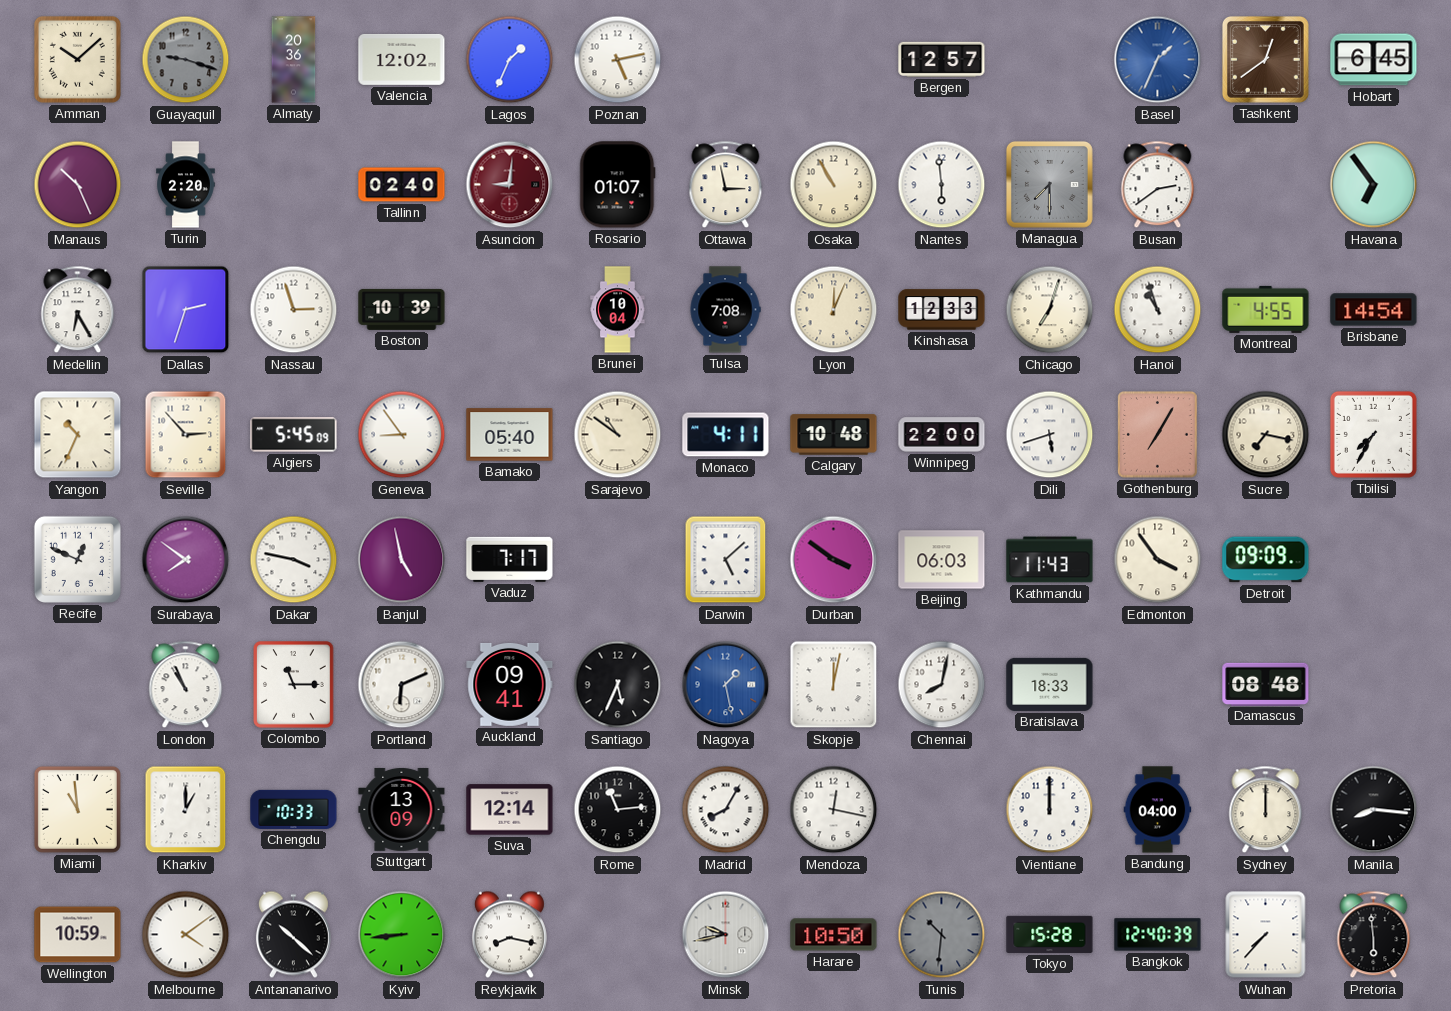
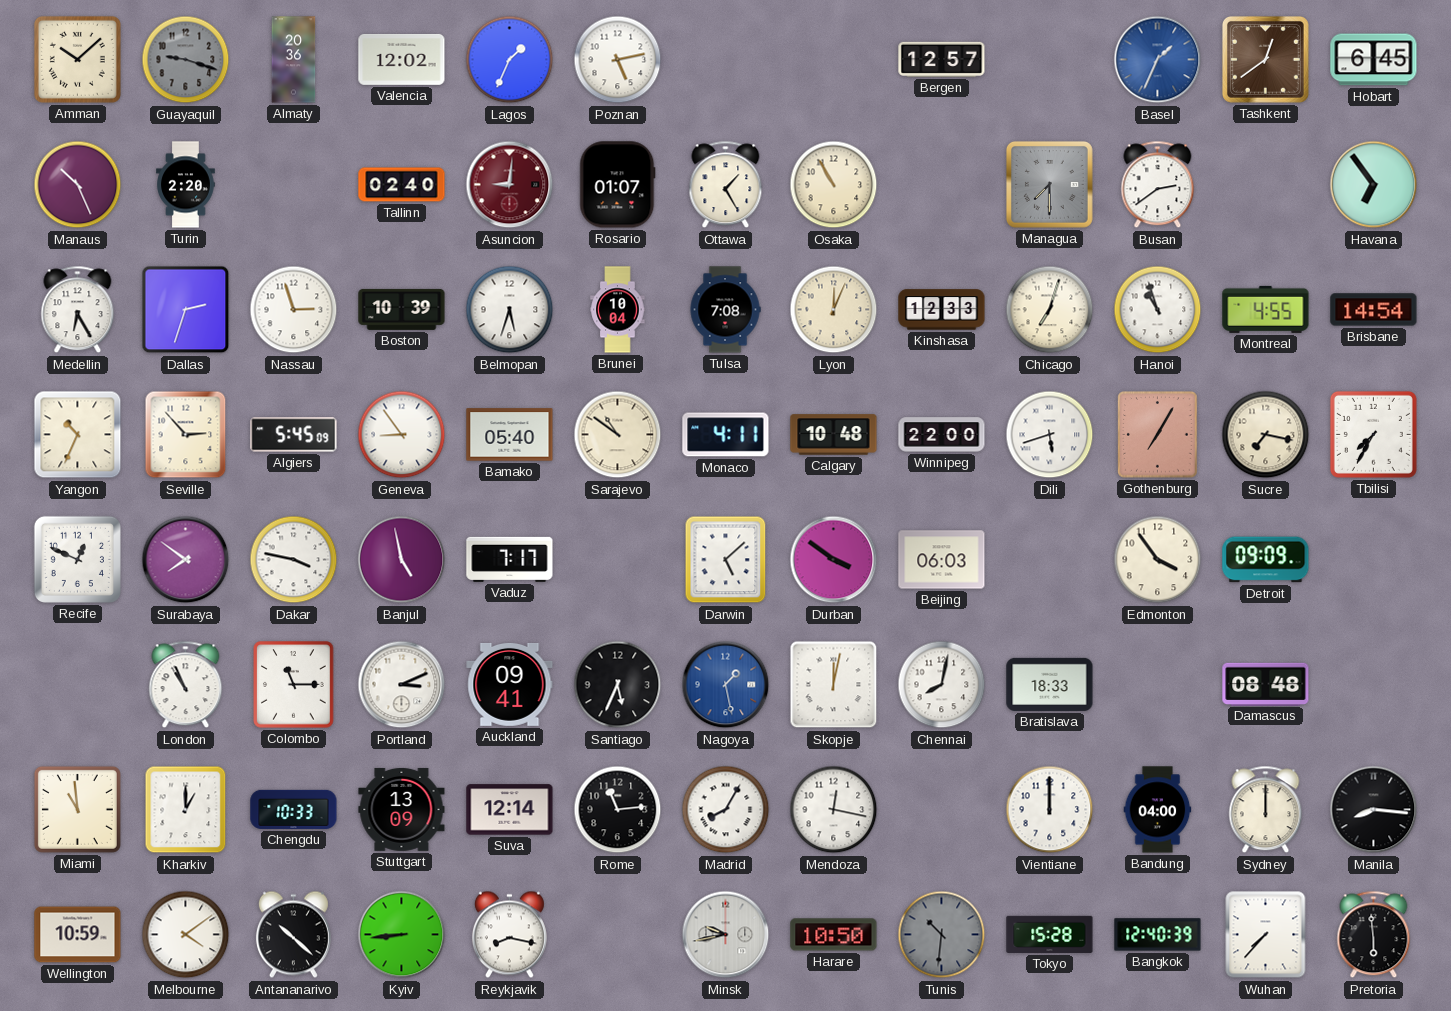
Ottawa: 2:58 -> 1:25 (726, 185)
Nantes: 5:59 -> none (942, 185)
Belmopan: none -> 5:33 (510, 310)
Kathmandu: 11:43 -> none (1050, 560)
Portland: 6:11 -> 3:11 (402, 685)
